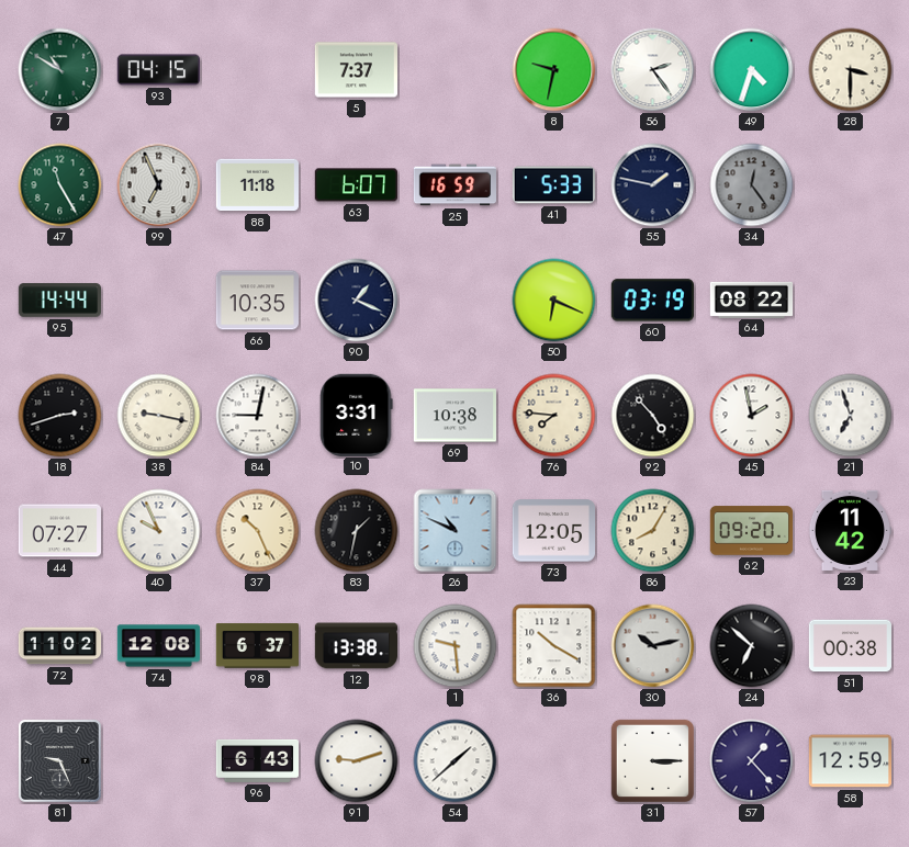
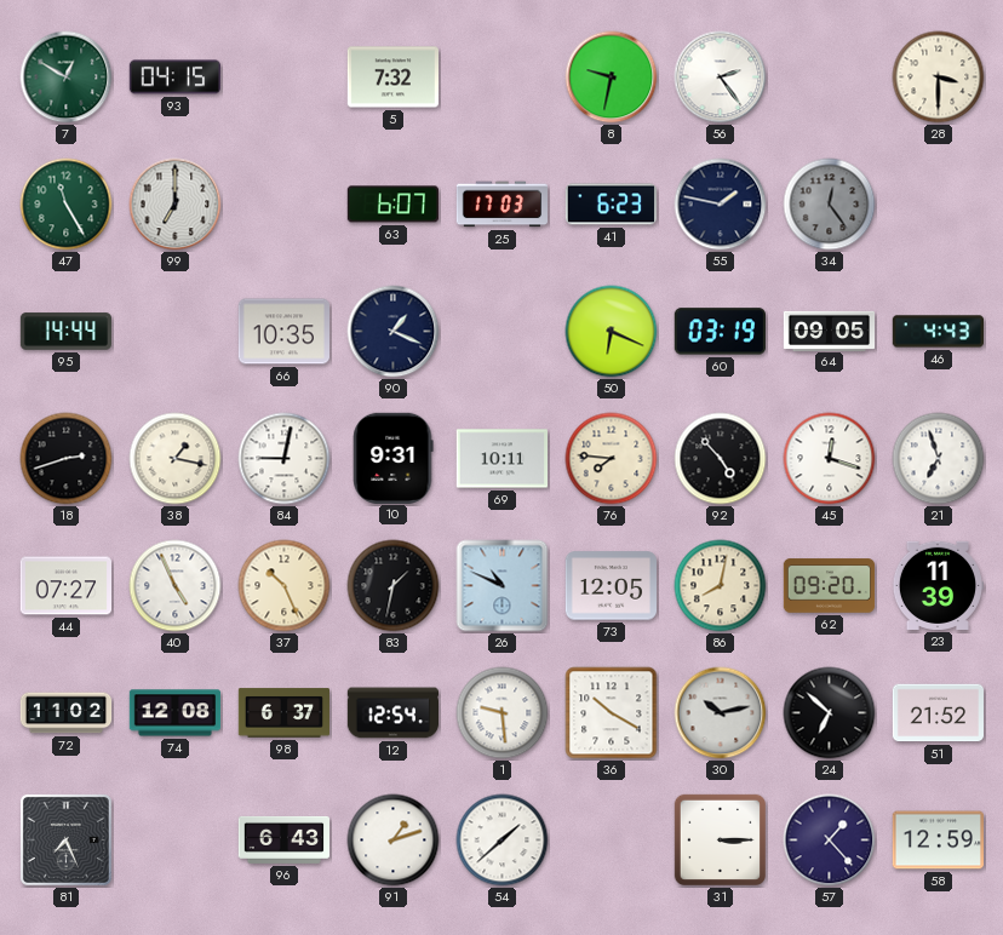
7: 10:50 -> 12:50 (67, 78)
5: 7:37 -> 7:32 (392, 78)
49: 4:33 -> none (752, 70)
99: 6:56 -> 7:00 (176, 205)
88: 11:18 -> none (257, 185)
25: 16:59 -> 17:03 (501, 205)
41: 5:33 -> 6:23 (611, 205)
64: 08:22 -> 09:05 (830, 331)
46: none -> 4:43 (938, 332)
38: 9:17 -> 1:17 (176, 459)
10: 3:31 -> 9:31 (394, 458)
69: 10:38 -> 10:11 (501, 459)
45: 1:58 -> 12:18 (830, 459)
40: 9:56 -> 4:56 (176, 586)
86: 8:05 -> 8:02 (721, 586)
23: 11:42 -> 11:39 (936, 585)
12: 13:38 -> 12:54 (394, 713)
51: 00:38 -> 21:52 (938, 713)
81: 9:26 -> 7:26 (65, 839)
91: 9:12 -> 1:12 (394, 841)
